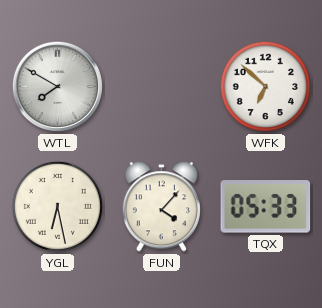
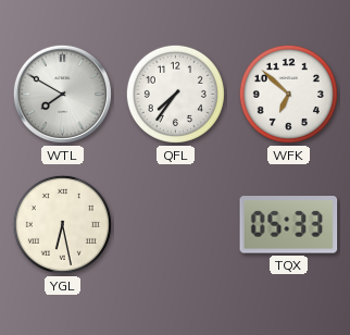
QFL: none -> 7:36 (175, 94)
FUN: 4:07 -> none (161, 207)
